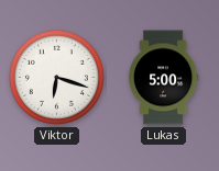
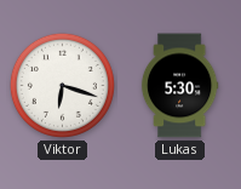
Lukas: 5:00 -> 5:30 (179, 86)
